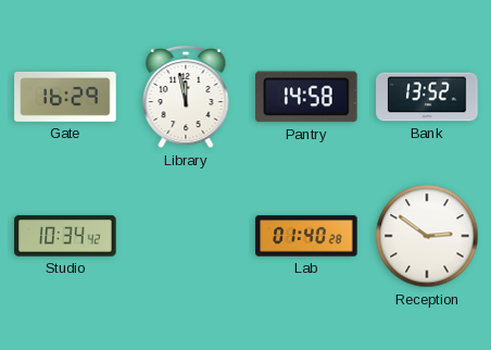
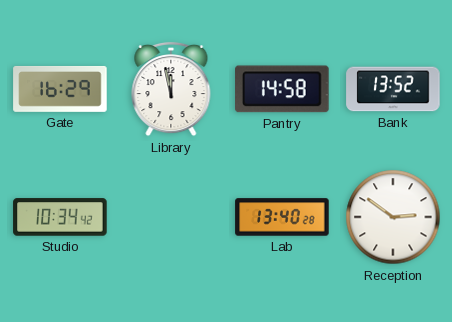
Lab: 01:40 -> 13:40 (282, 217)
